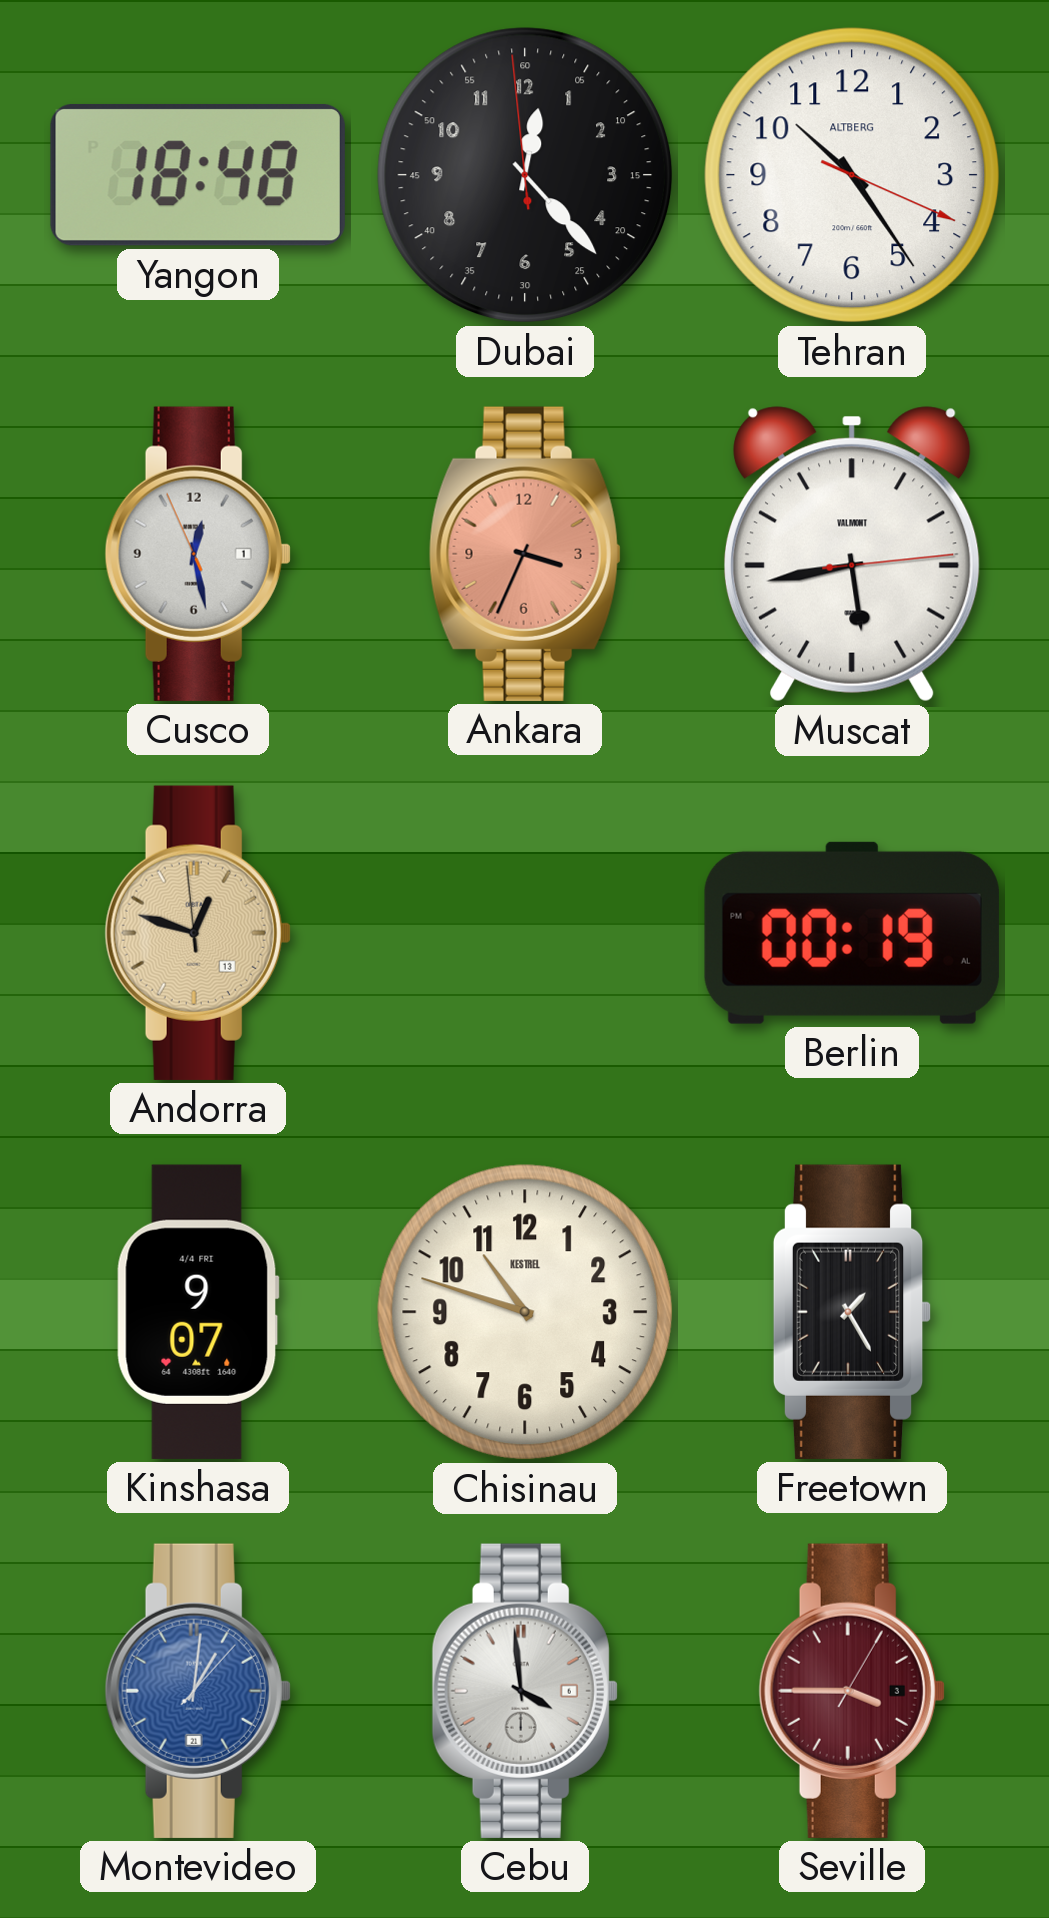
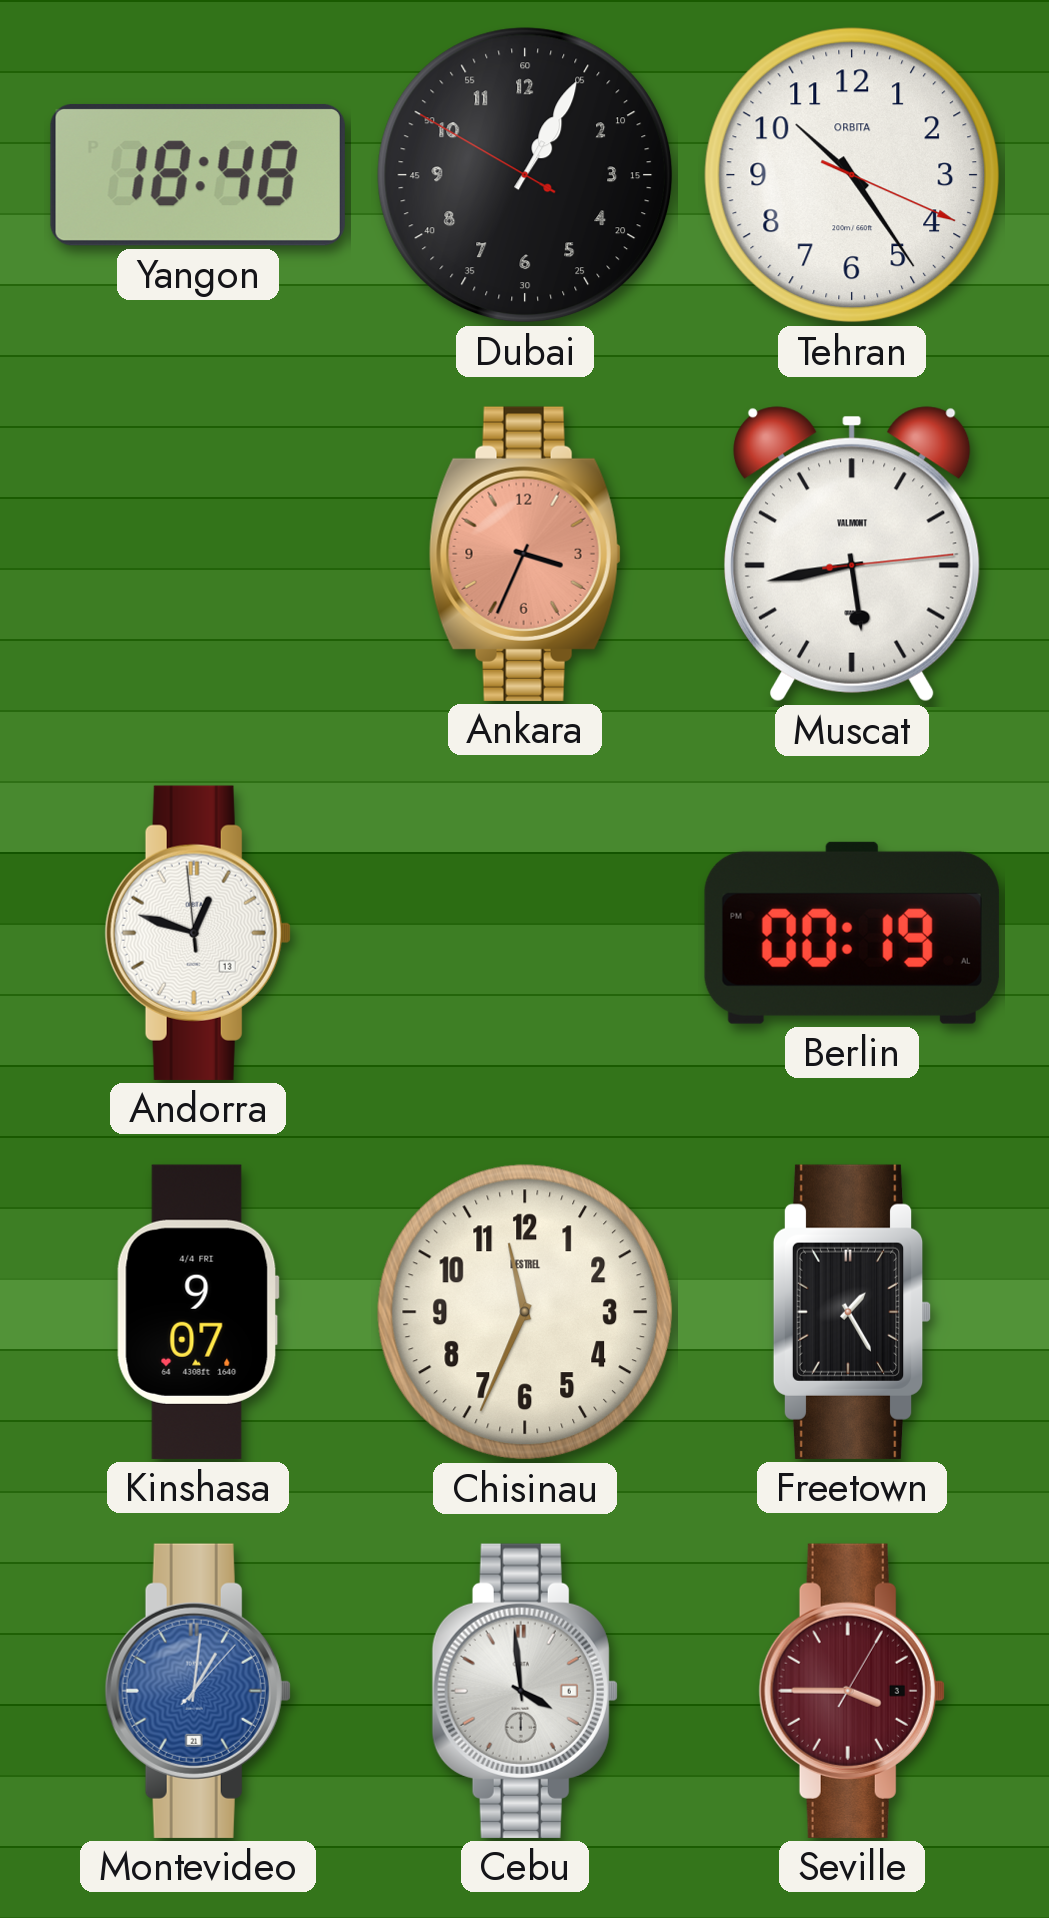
Dubai: 12:22 -> 1:04 (525, 175)
Tehran brand: ALTBERG -> ORBITA (852, 175)
Cusco: 12:27 -> none (198, 554)
Andorra dial: champagne -> white (198, 933)
Chisinau: 10:48 -> 11:34 (525, 1312)
